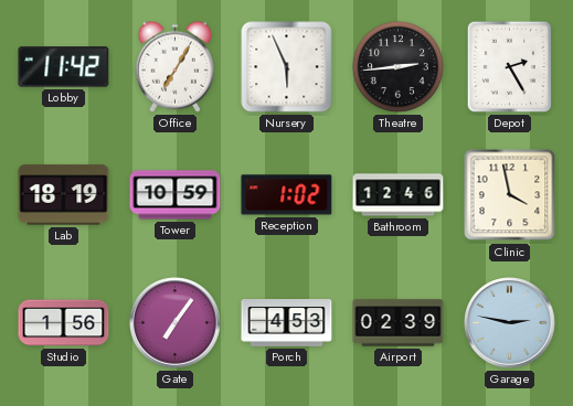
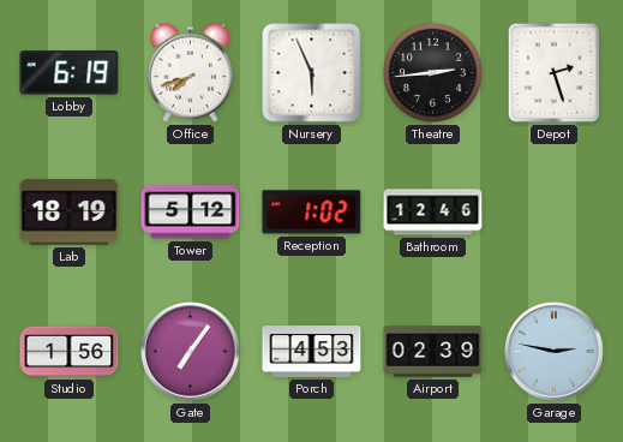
Lobby: 11:42 -> 6:19 (70, 73)
Office: 7:05 -> 7:42 (190, 72)
Depot: 2:25 -> 2:27 (553, 72)
Tower: 10:59 -> 5:12 (191, 213)
Clinic: 3:58 -> none (510, 195)
